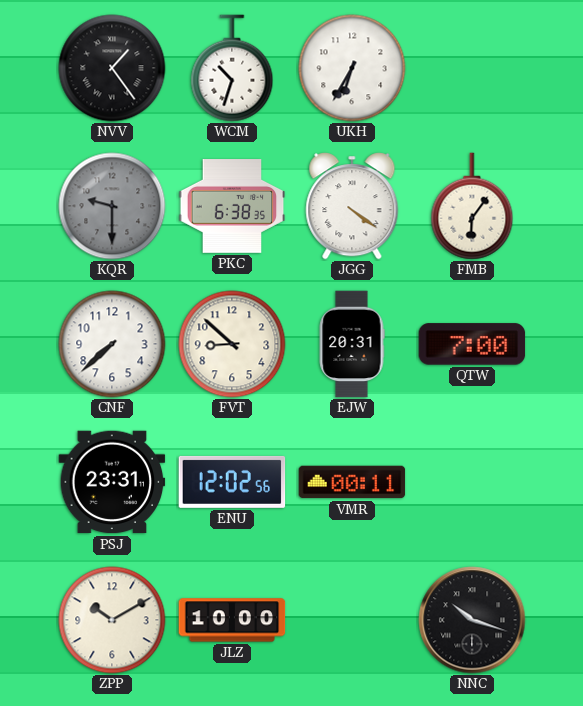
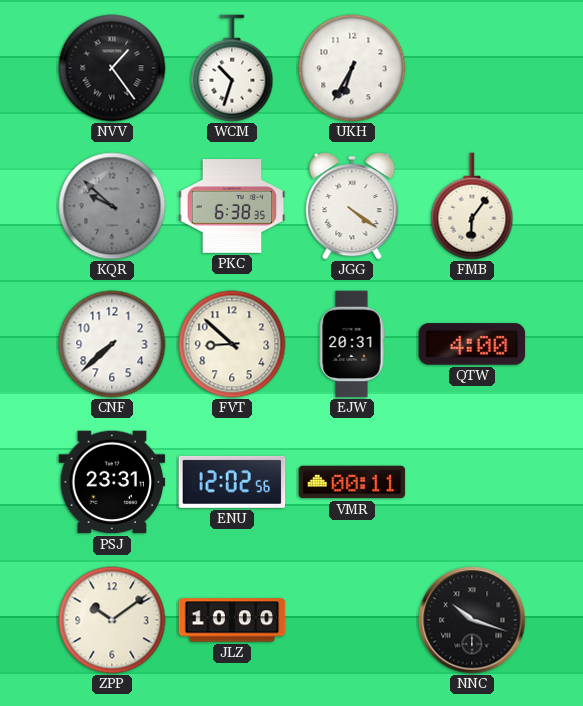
KQR: 9:30 -> 9:52 (112, 206)
QTW: 7:00 -> 4:00 (472, 344)
ZPP: 10:10 -> 10:09 (112, 620)
